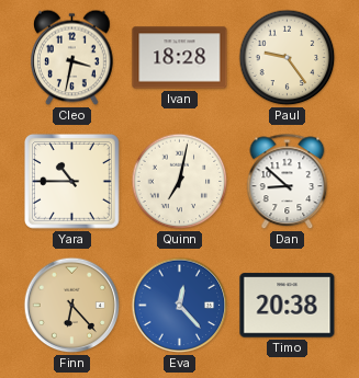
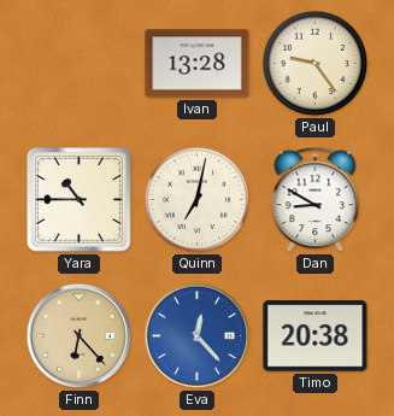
Cleo: 3:32 -> none (72, 58)
Ivan: 18:28 -> 13:28 (198, 64)
Dan: 8:52 -> 8:50 (316, 200)
